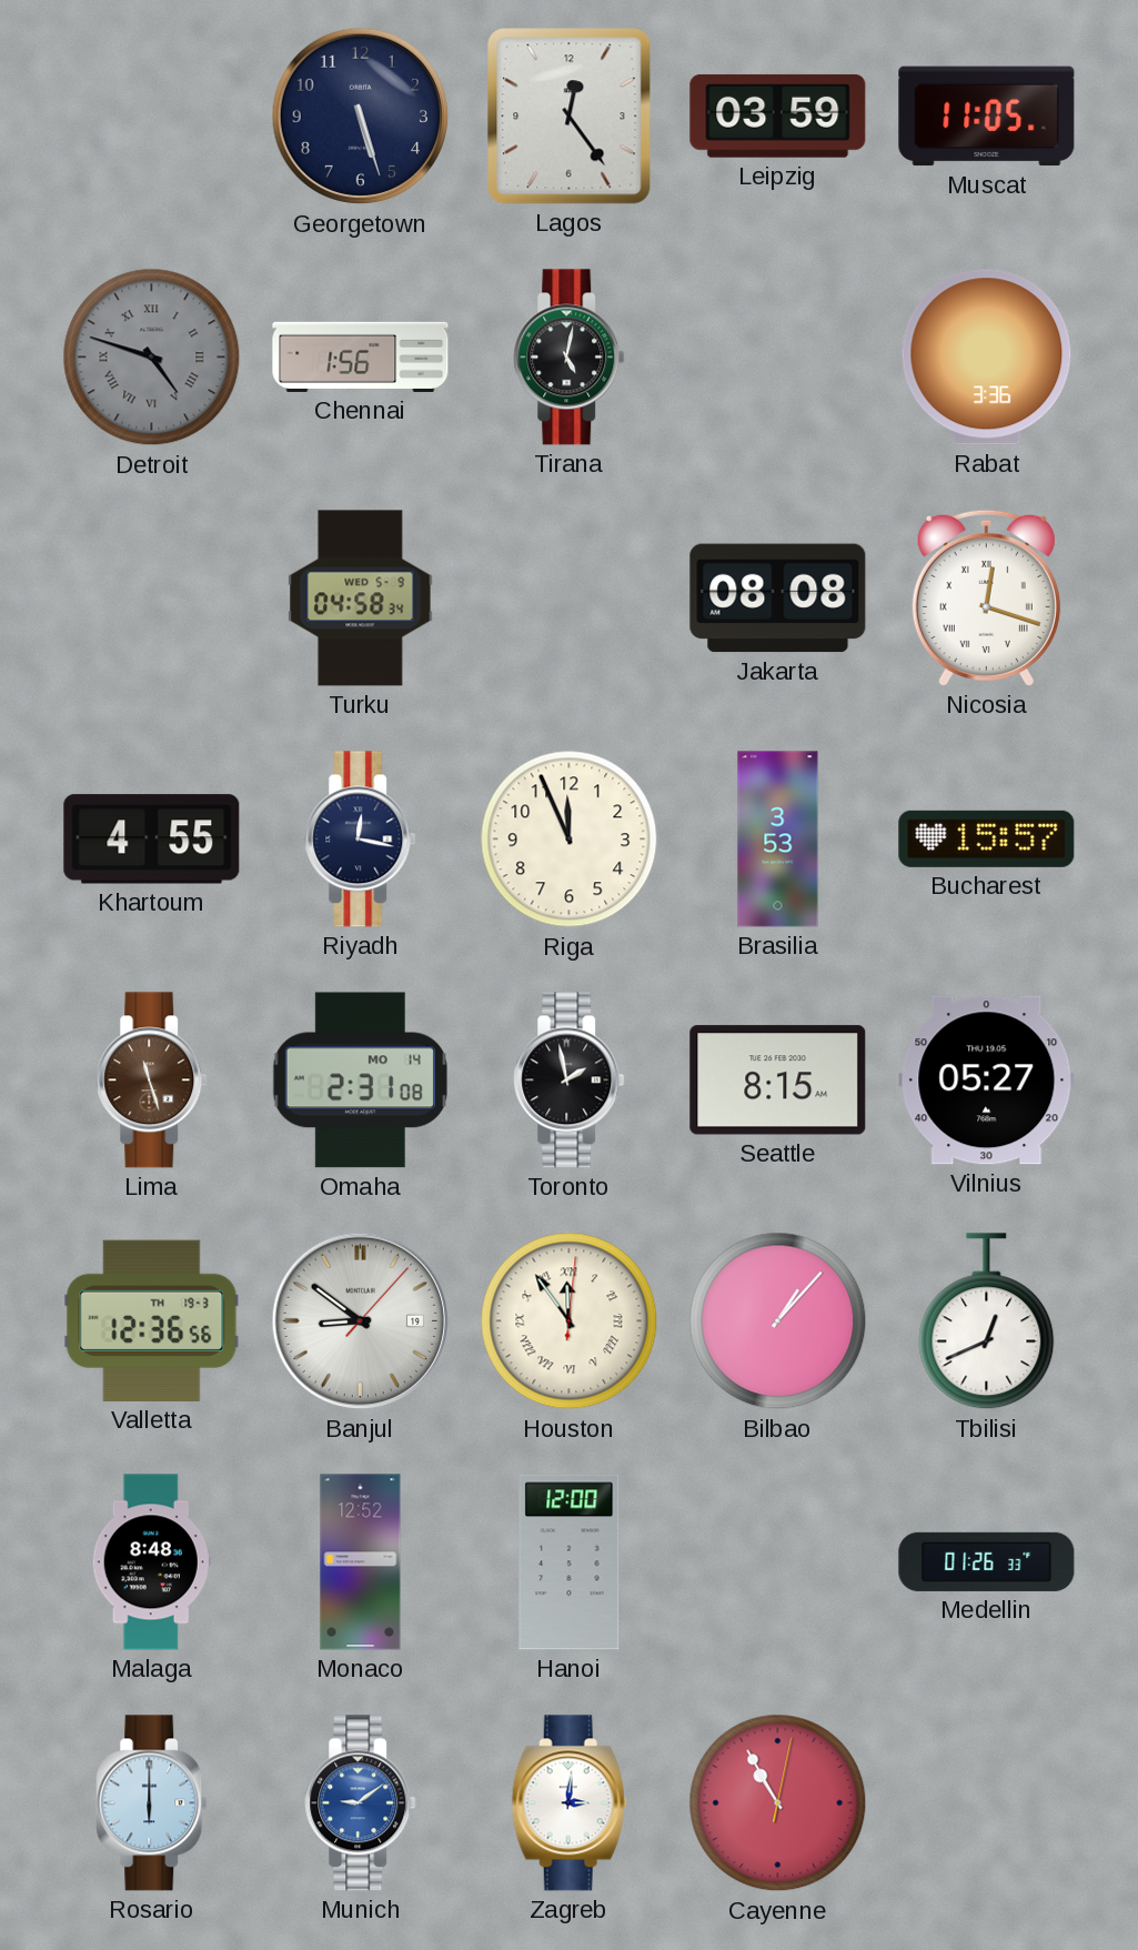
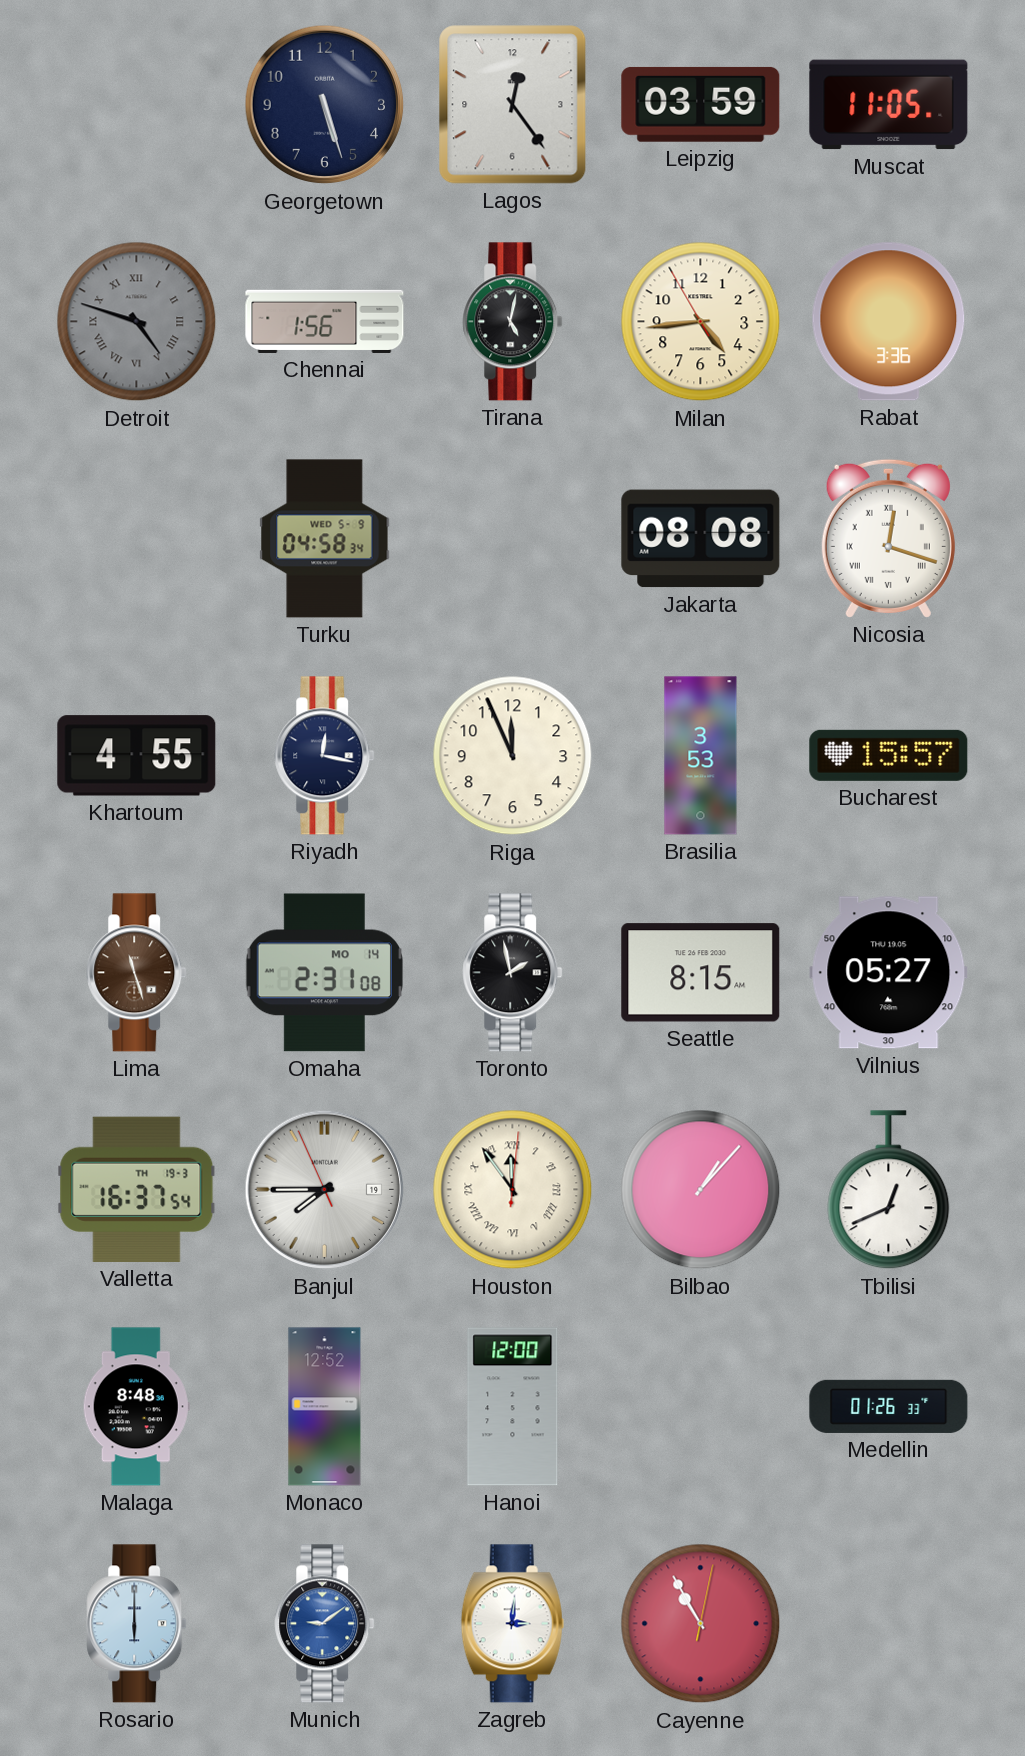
Milan: none -> 4:43 (701, 322)
Valletta: 12:36 -> 16:37 (137, 1189)
Banjul: 8:51 -> 7:44 (325, 1190)
